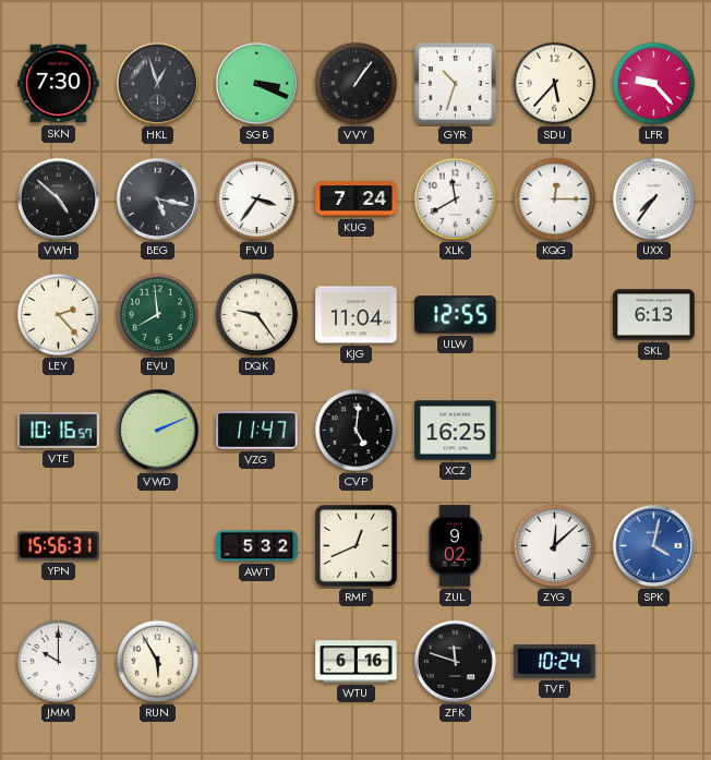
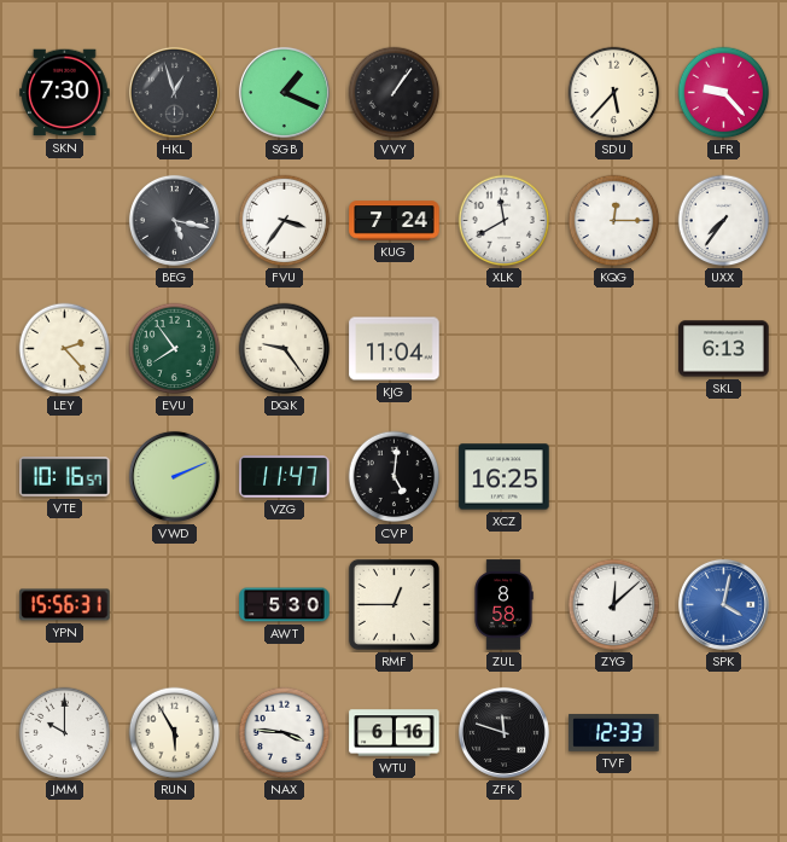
SGB: 3:19 -> 1:19 (284, 92)
GYR: 10:33 -> none (455, 83)
VWH: 4:52 -> none (58, 198)
EVU: 7:59 -> 7:54 (175, 349)
ULW: 12:55 -> none (456, 315)
AWT: 5:32 -> 5:30 (285, 605)
RMF: 12:41 -> 12:45 (393, 604)
ZUL: 9:02 -> 8:58 (503, 605)
NAX: none -> 3:46 (285, 733)
TVF: 10:24 -> 12:33 (614, 733)
